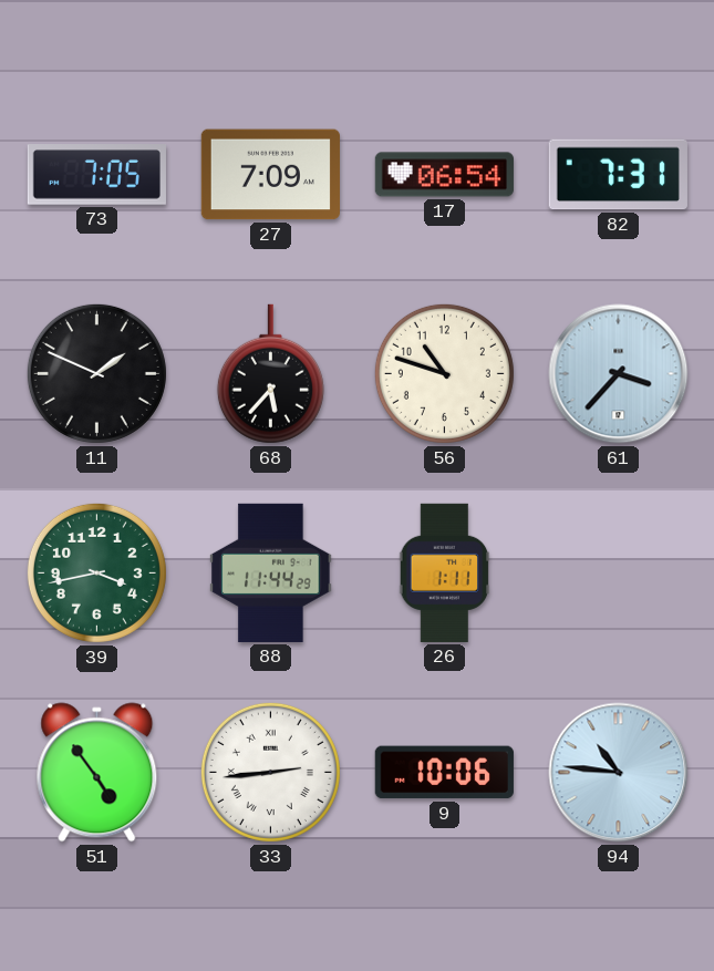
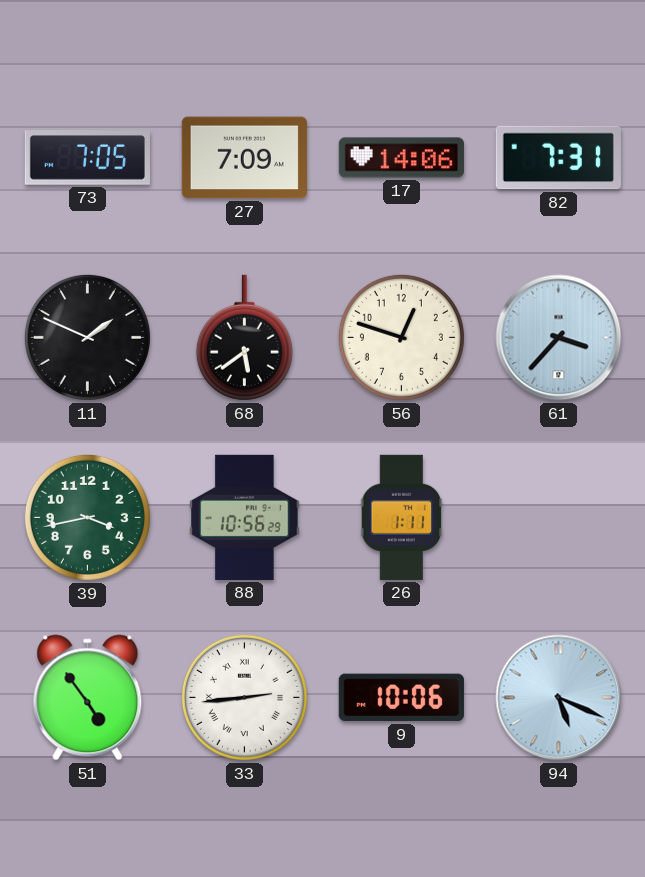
17: 06:54 -> 14:06 (401, 158)
68: 5:37 -> 5:39 (244, 338)
56: 10:48 -> 12:48 (401, 337)
88: 11:44 -> 10:56 (245, 517)
94: 10:46 -> 5:19 (559, 698)
